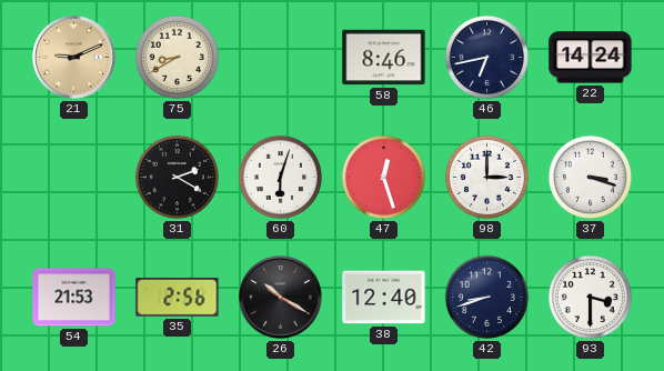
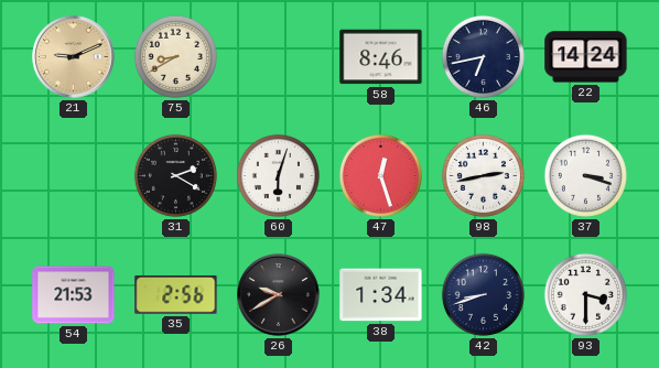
98: 3:00 -> 2:43 (483, 175)
26: 10:20 -> 9:40 (279, 295)
38: 12:40 -> 1:34 (381, 295)
